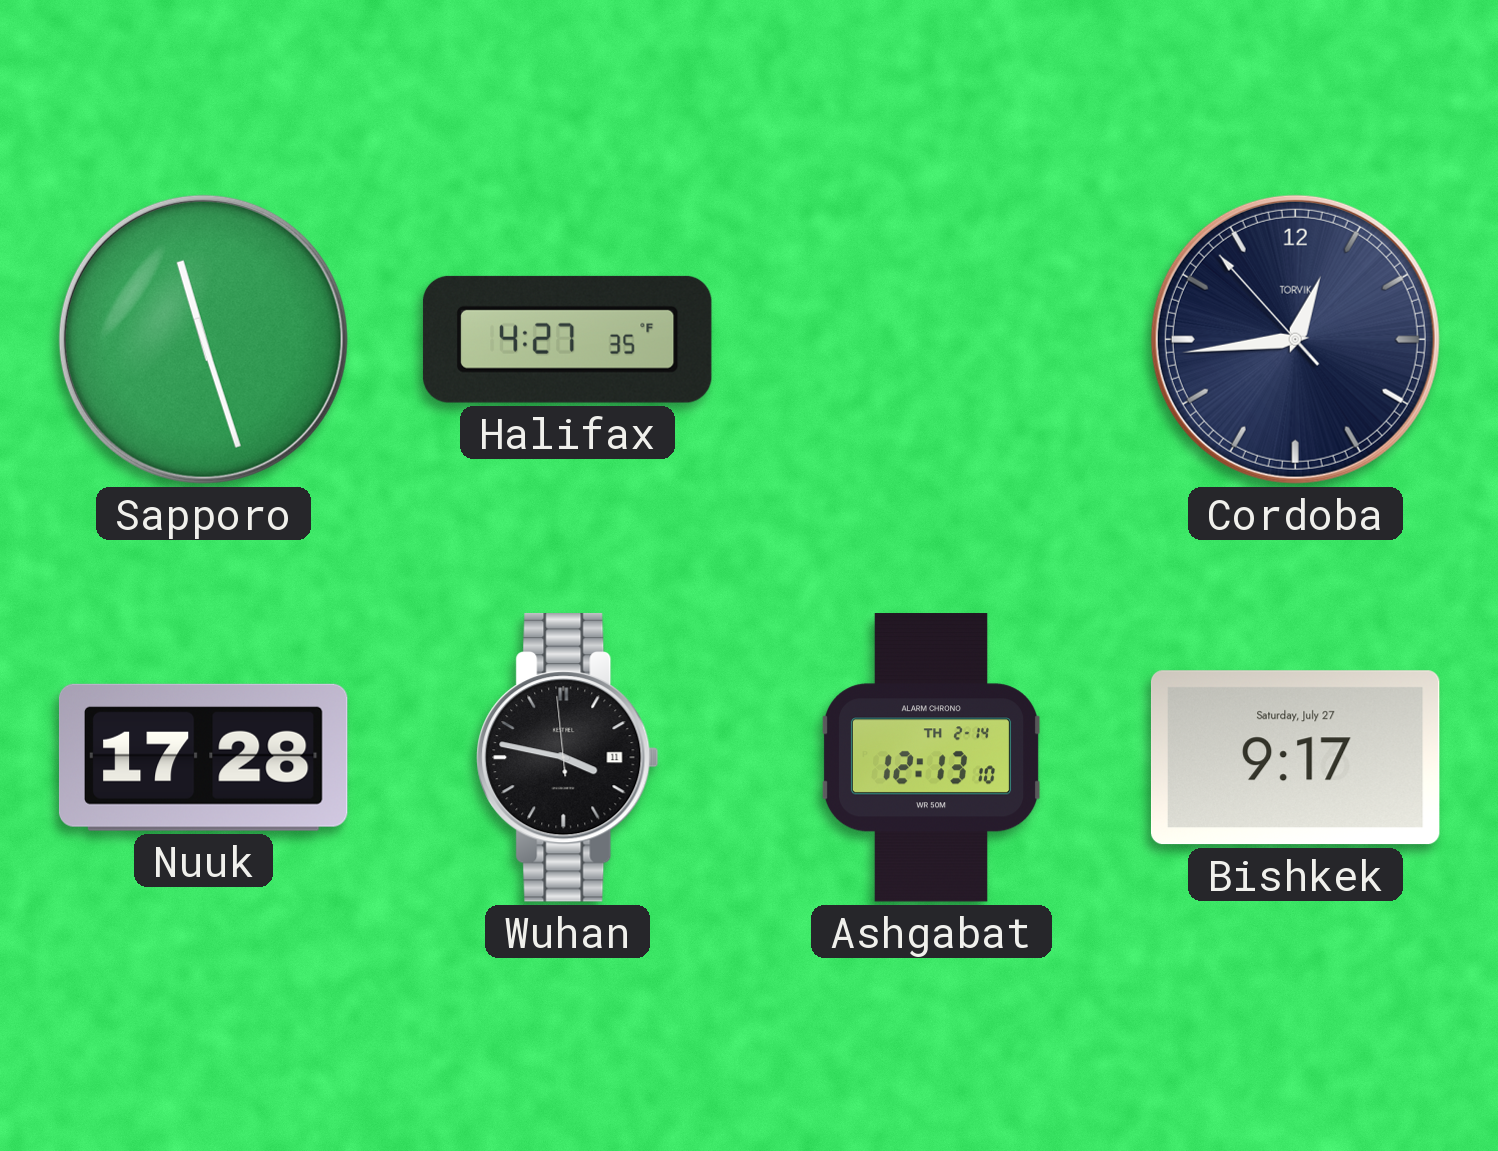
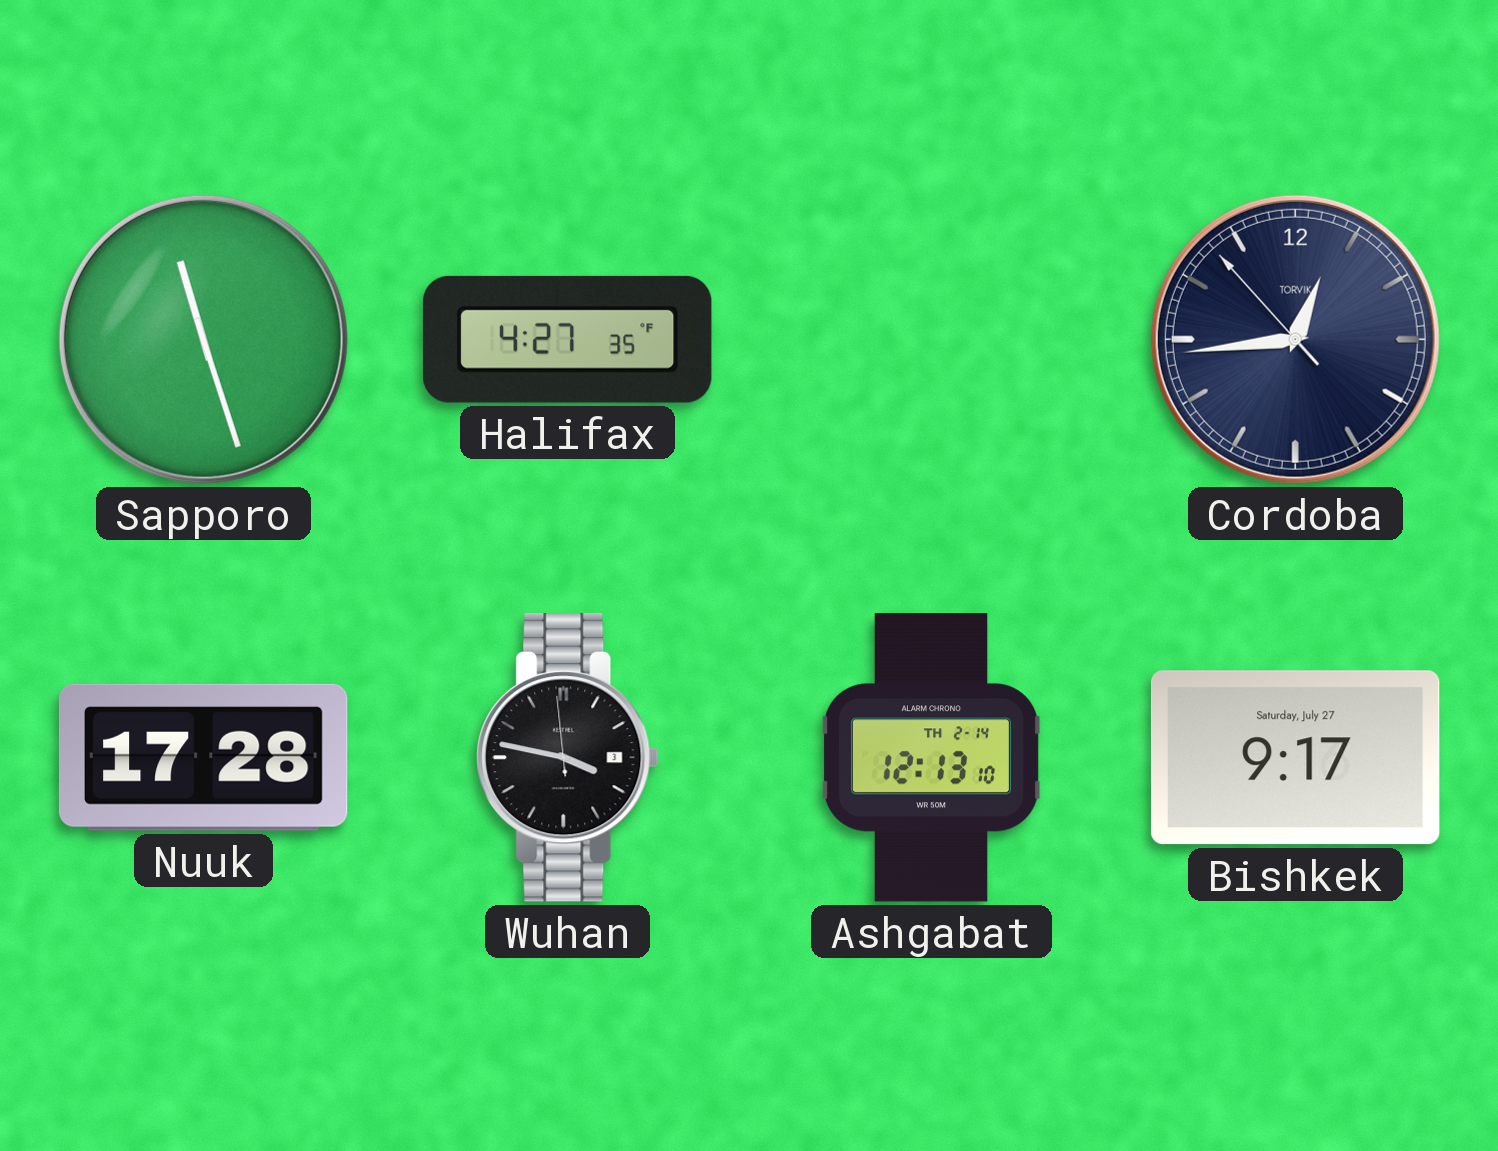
Wuhan date: 11 -> 3 (568, 758)
